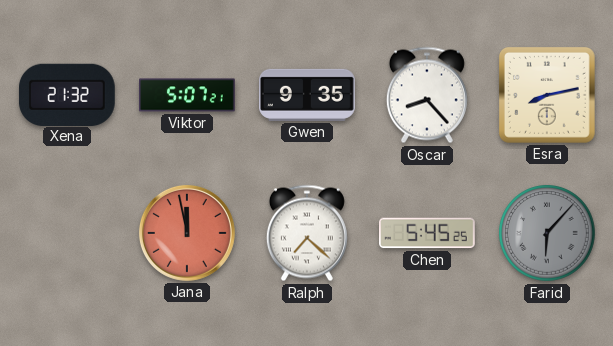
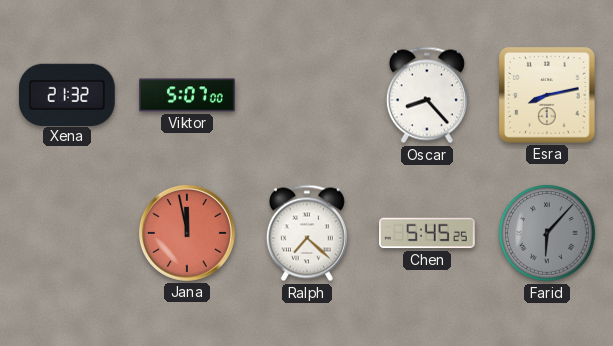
Viktor: 5:07:21 -> 5:07:00 (187, 95)
Gwen: 9:35 -> none (308, 95)
